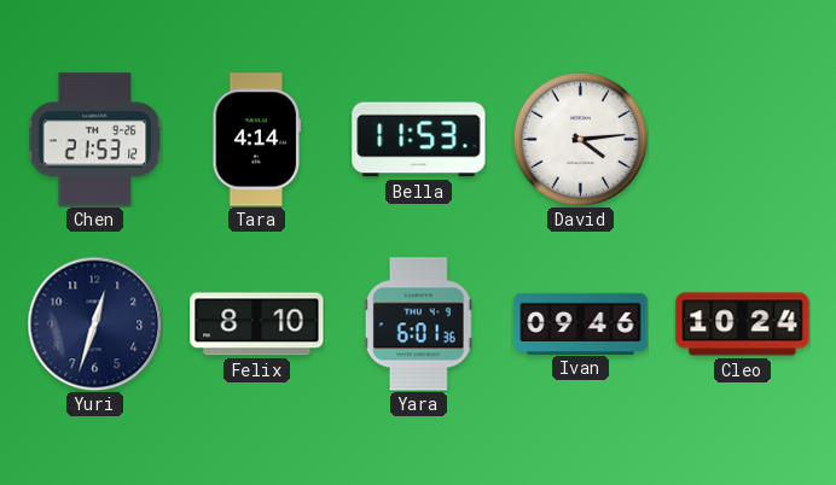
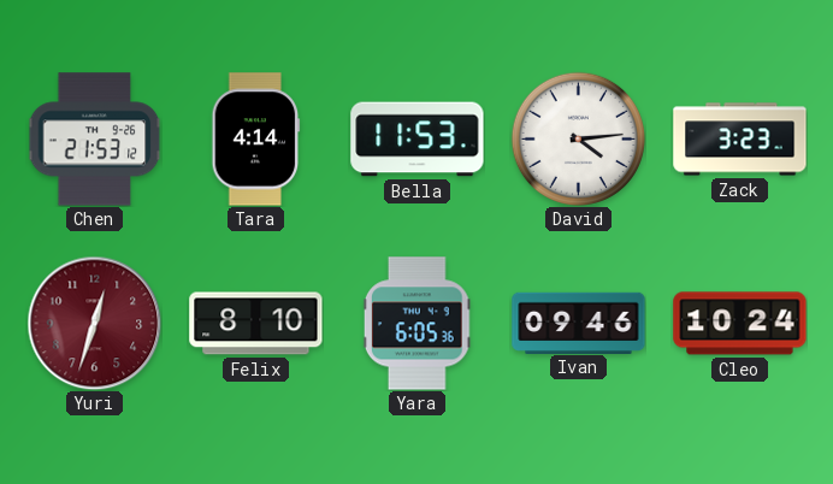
Zack: none -> 3:23 (740, 140)
Yuri dial: navy -> burgundy (94, 323)
Yara: 6:01 -> 6:05 (416, 324)
